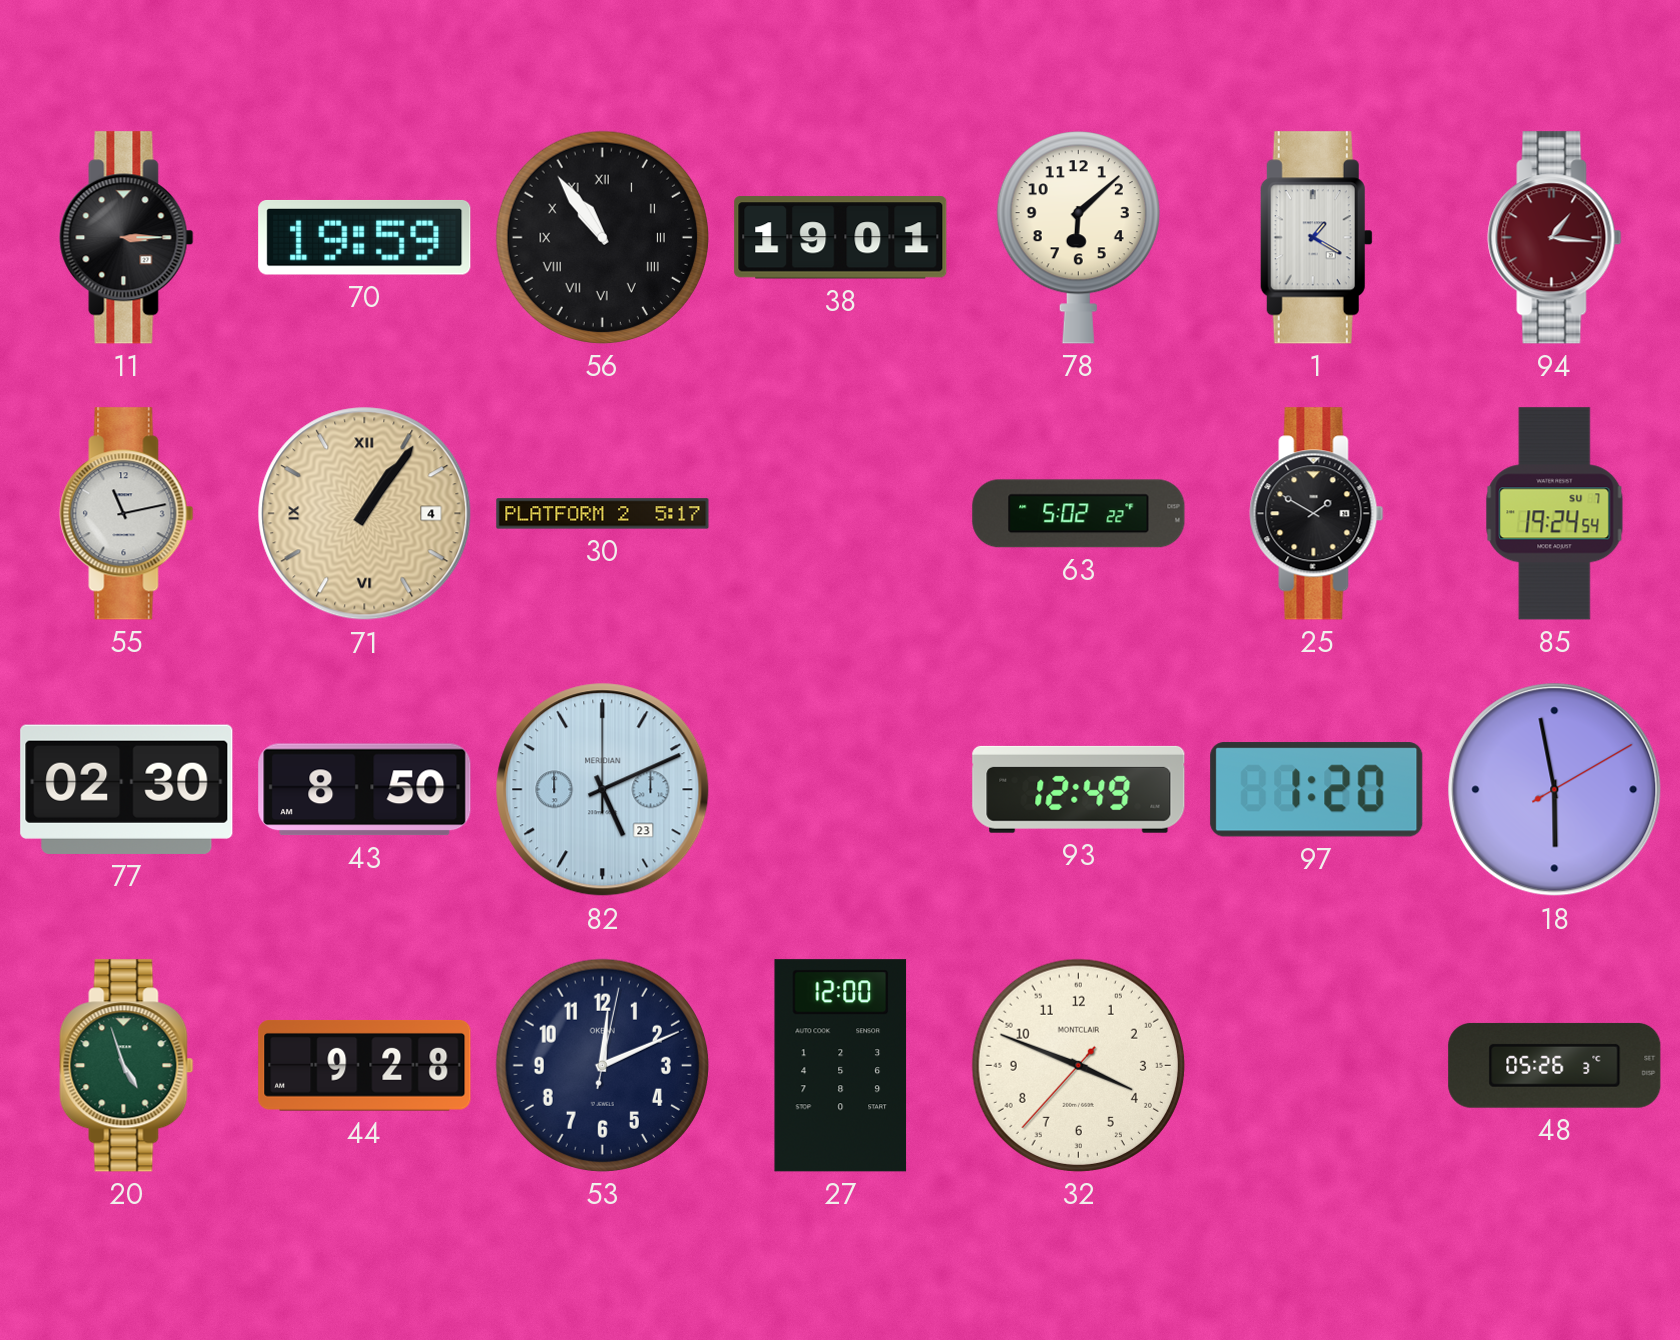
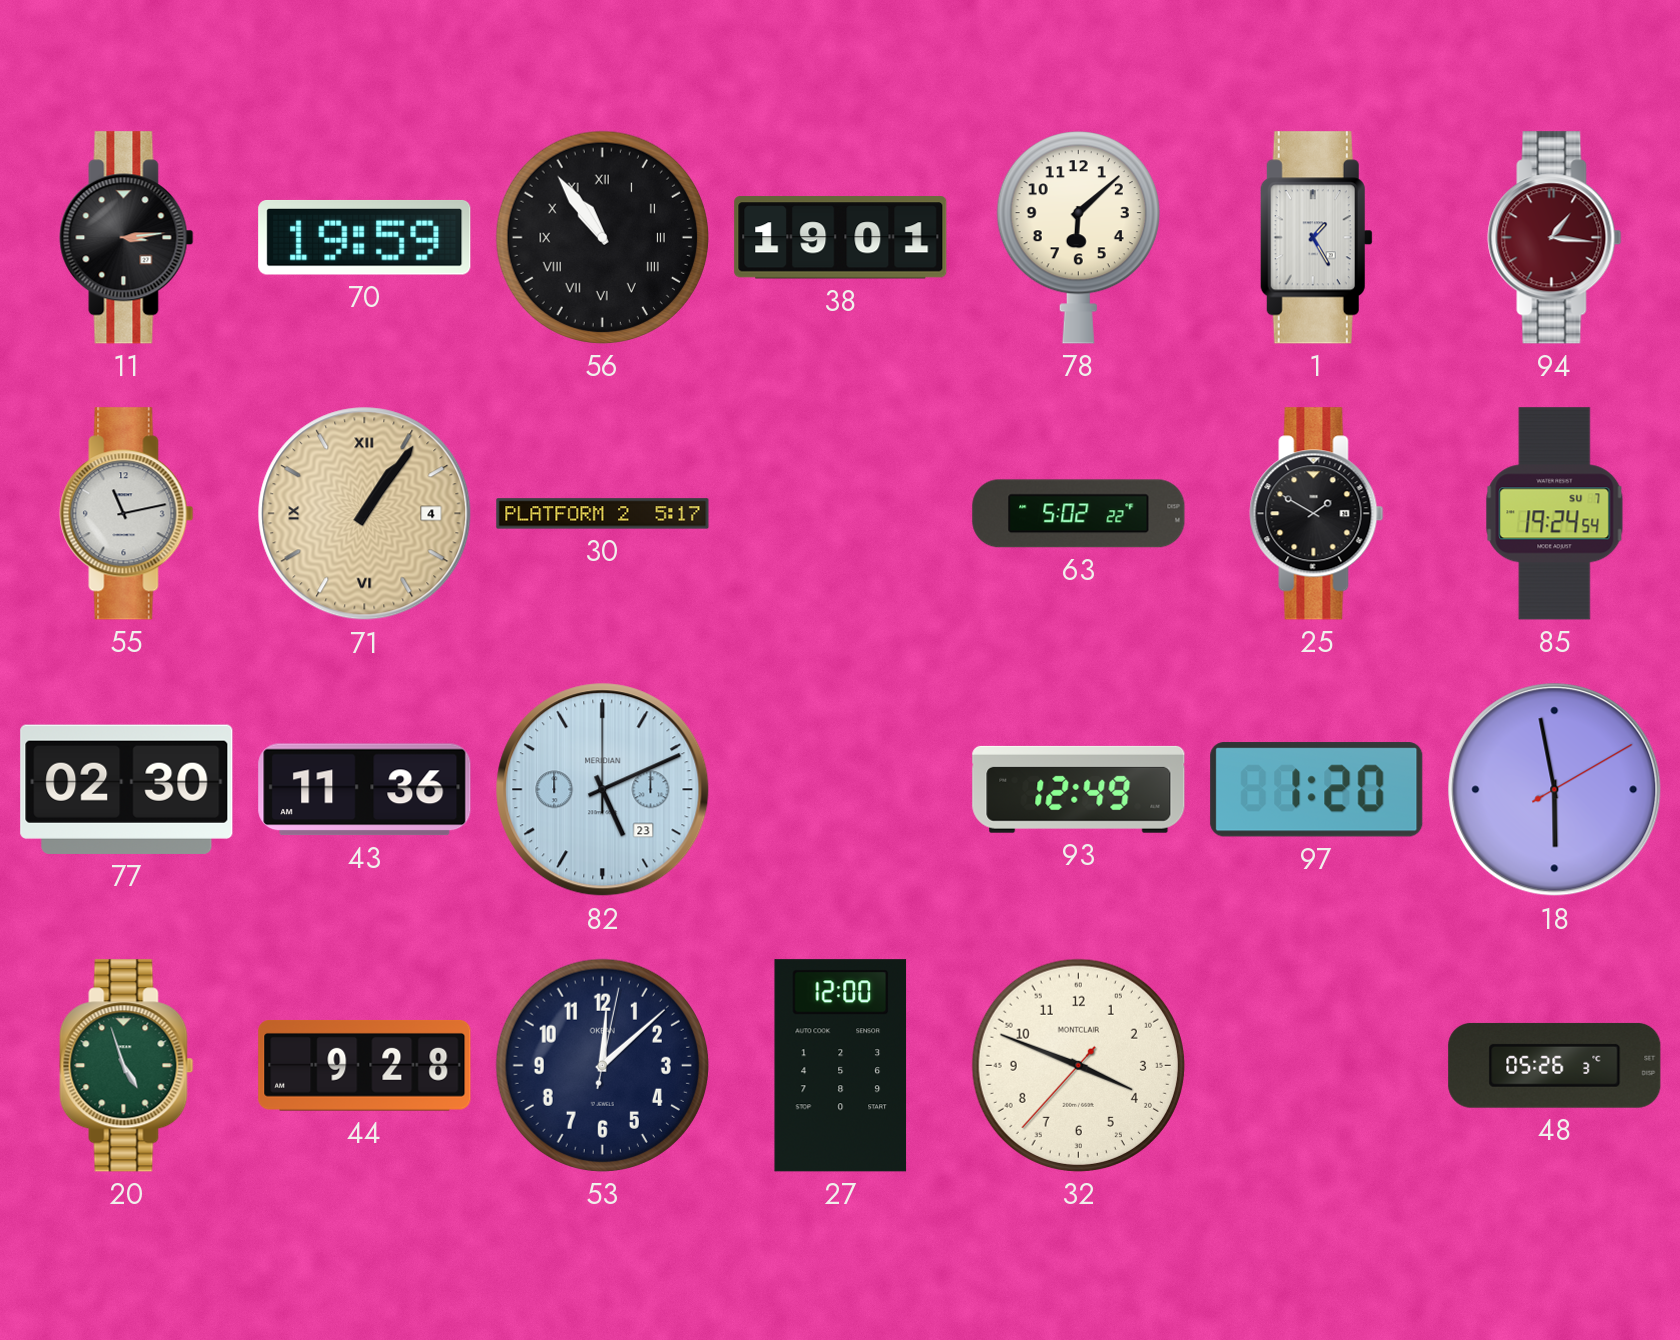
11: 3:15 -> 3:14 (127, 238)
1: 1:20 -> 1:25 (1316, 238)
43: 8:50 -> 11:36 (365, 790)
53: 12:11 -> 12:08 (602, 1065)
